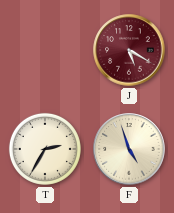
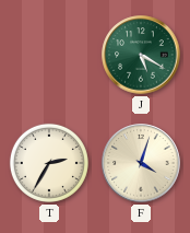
J dial: burgundy -> green (141, 55)
F: 4:57 -> 4:03 (141, 163)
